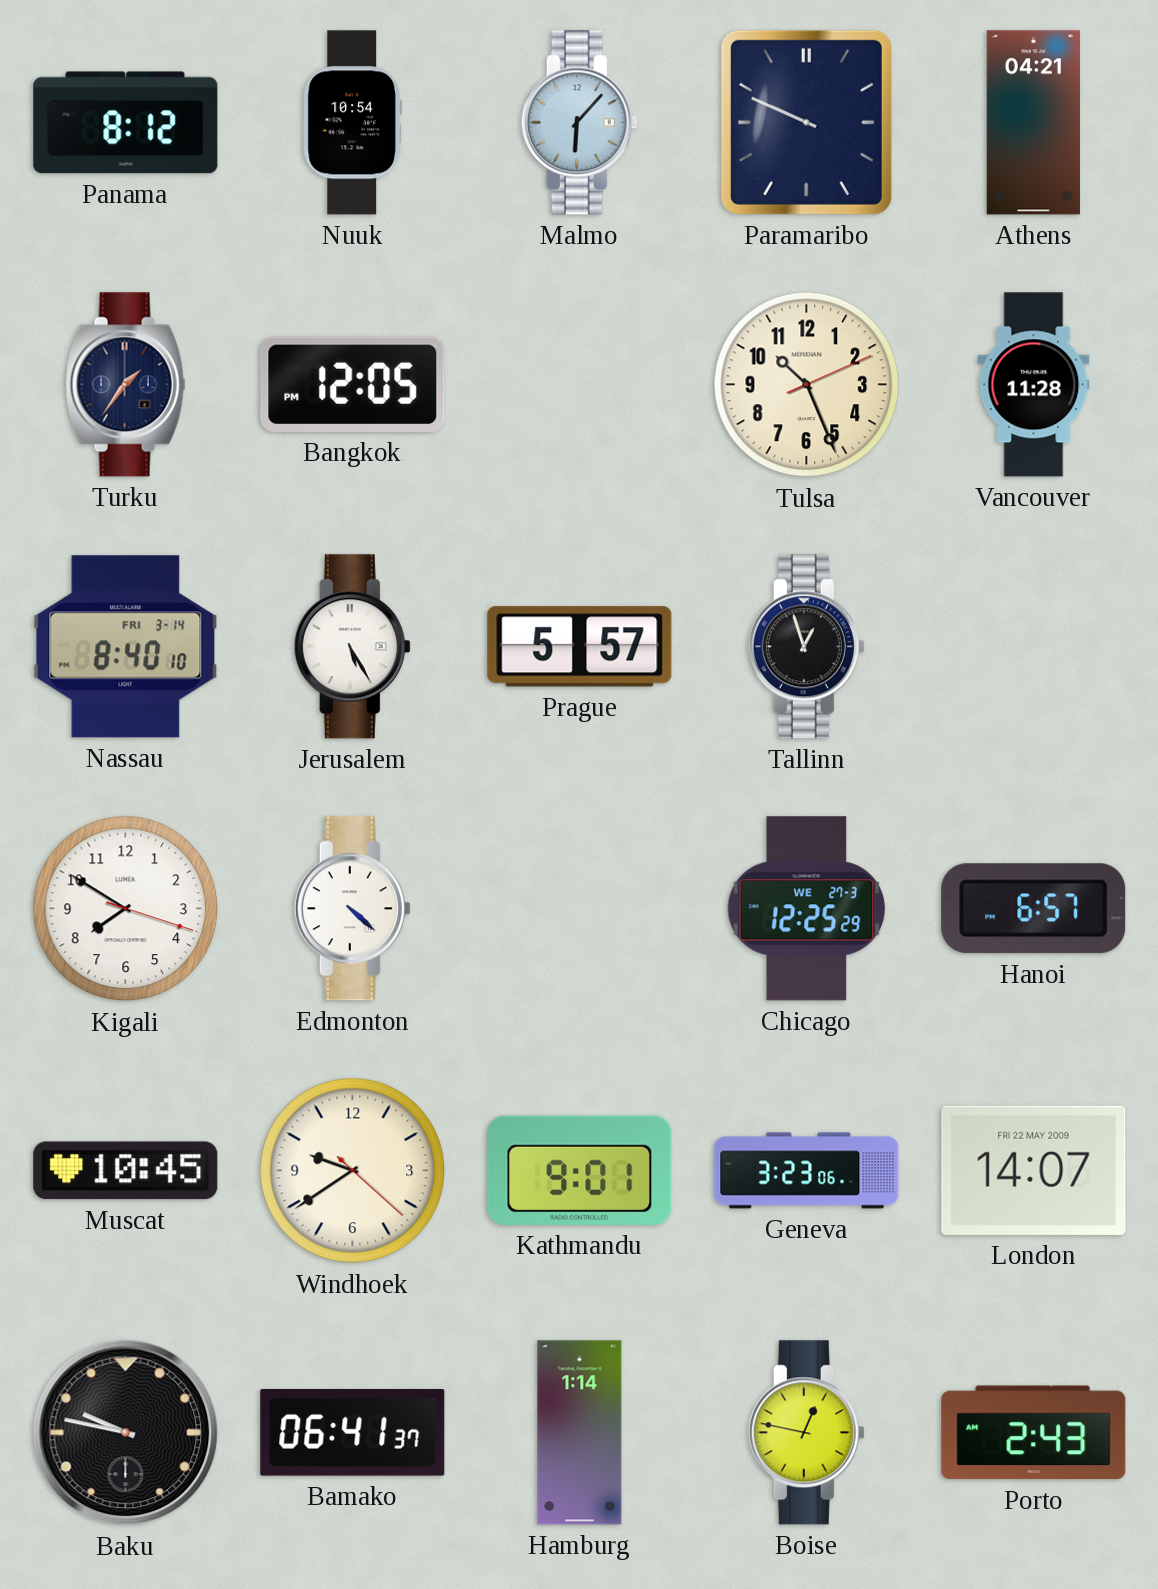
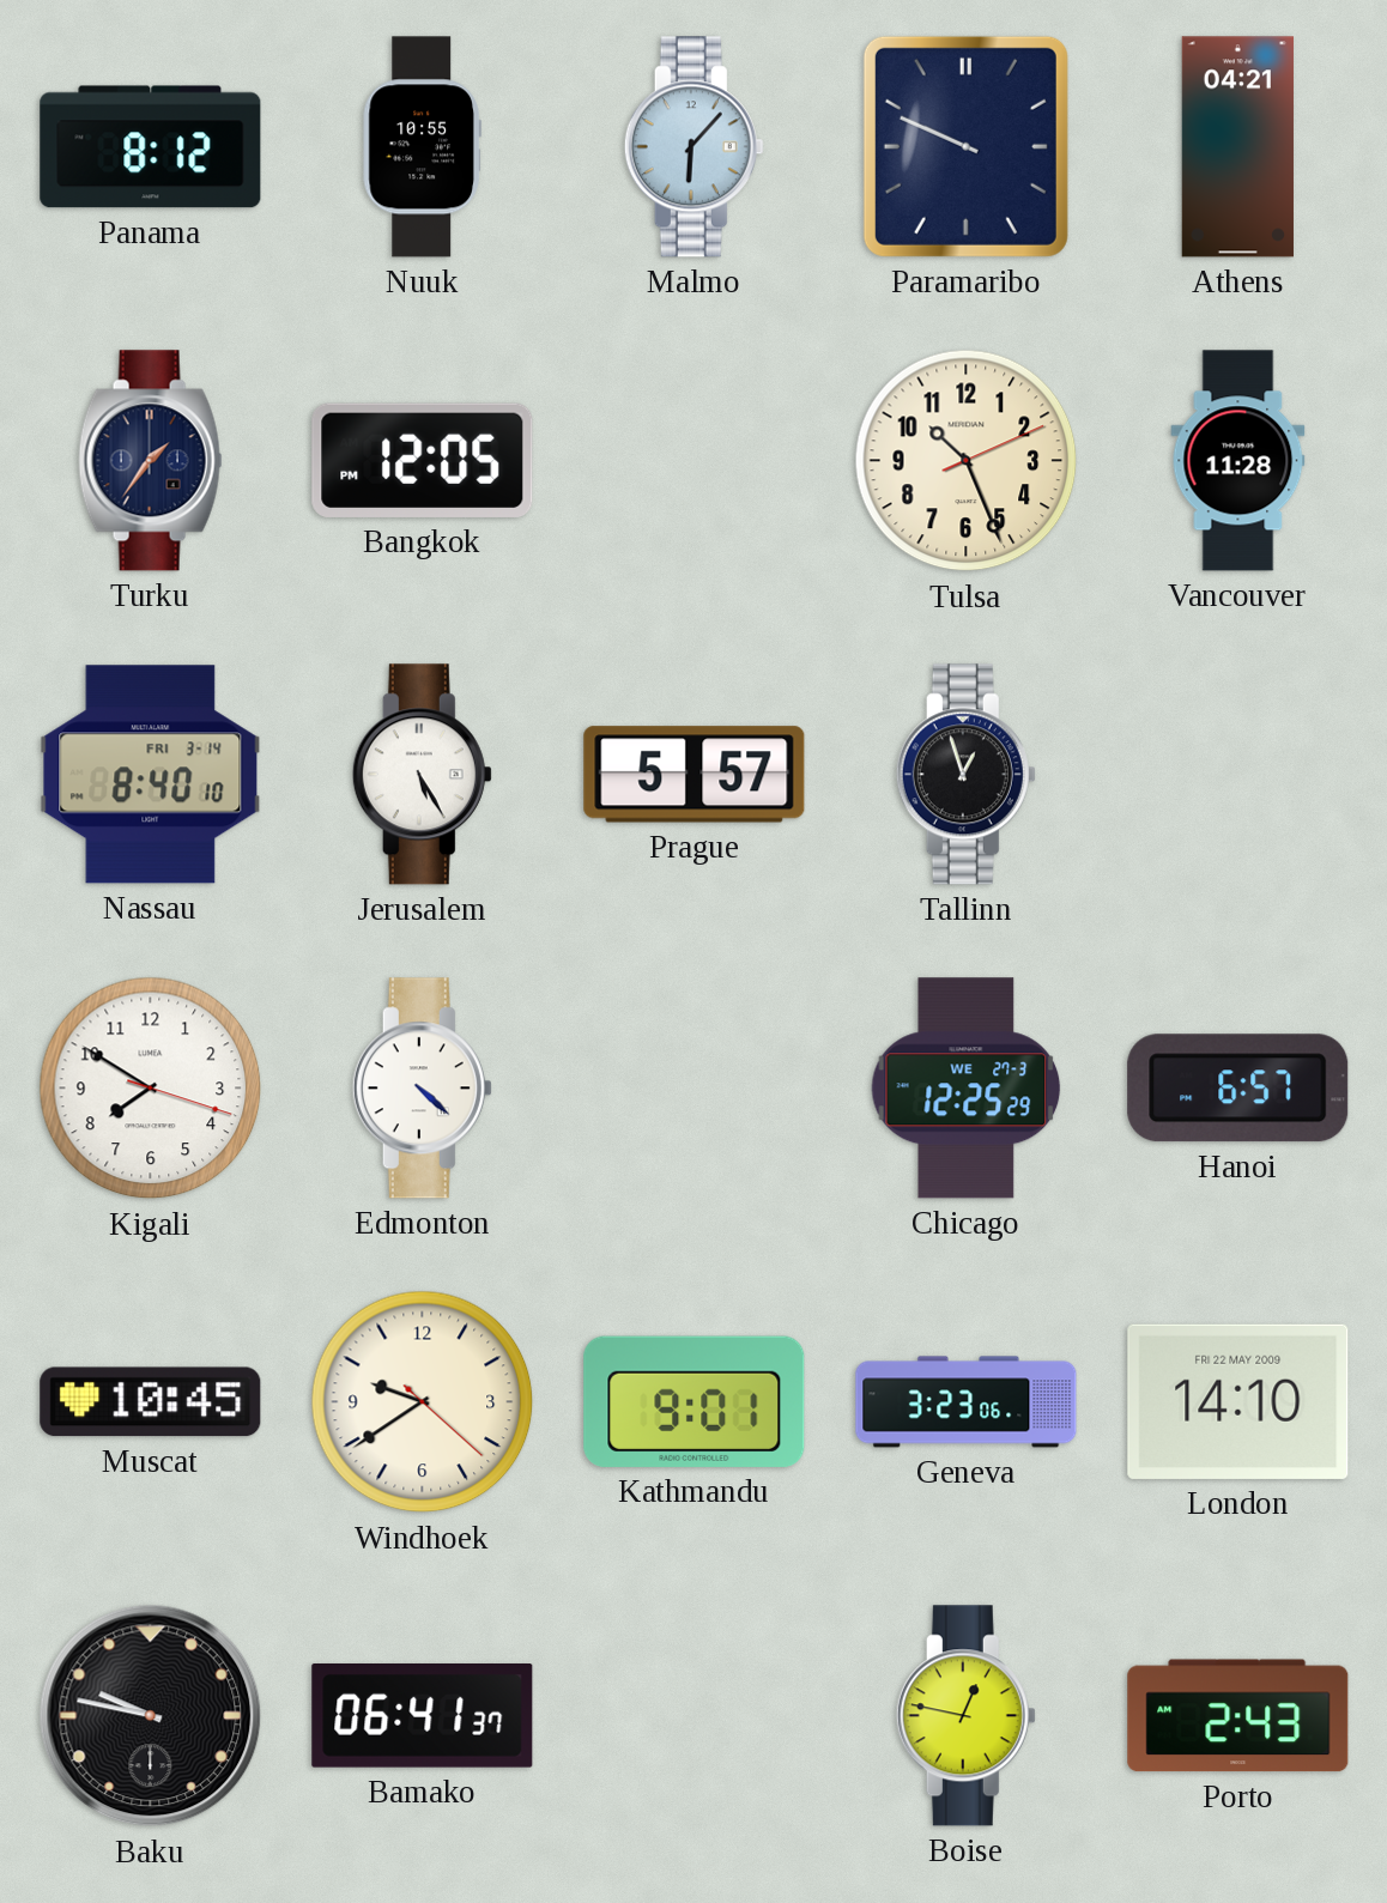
Nuuk: 10:54 -> 10:55 (422, 147)
London: 14:07 -> 14:10 (1238, 1401)
Hamburg: 1:14 -> none (580, 1433)
